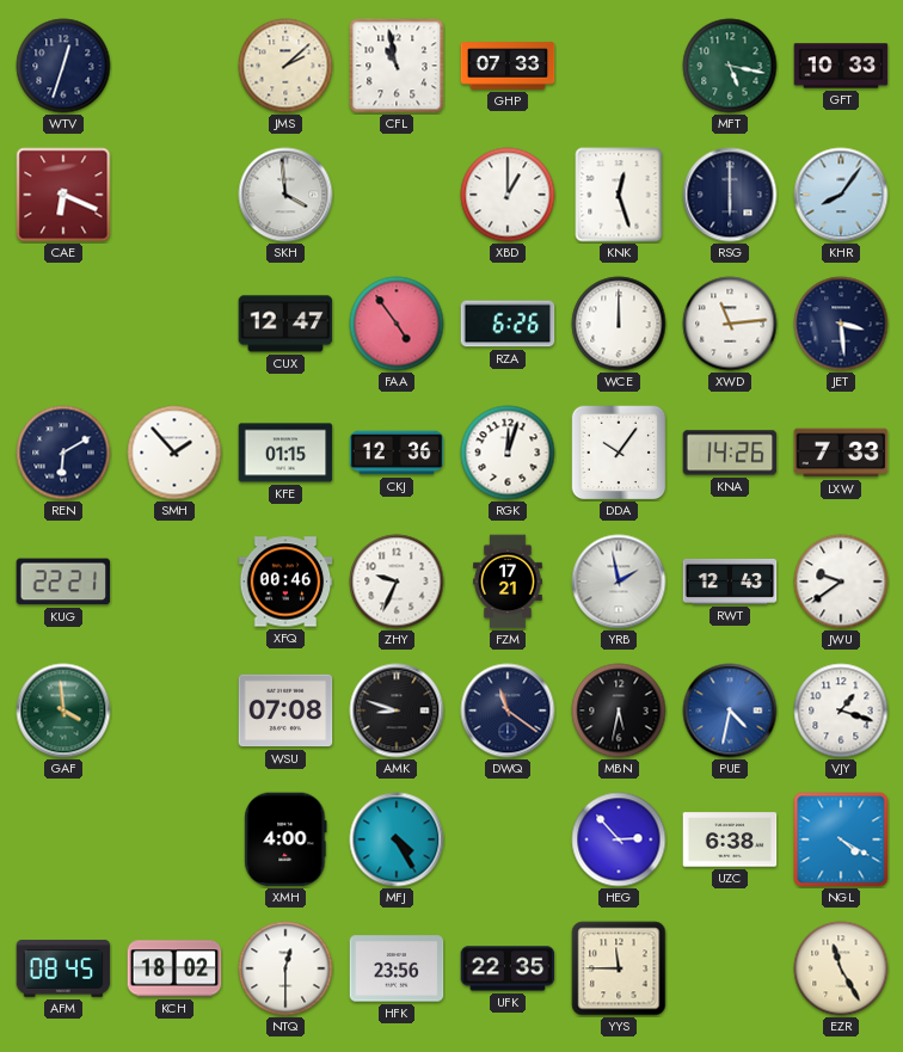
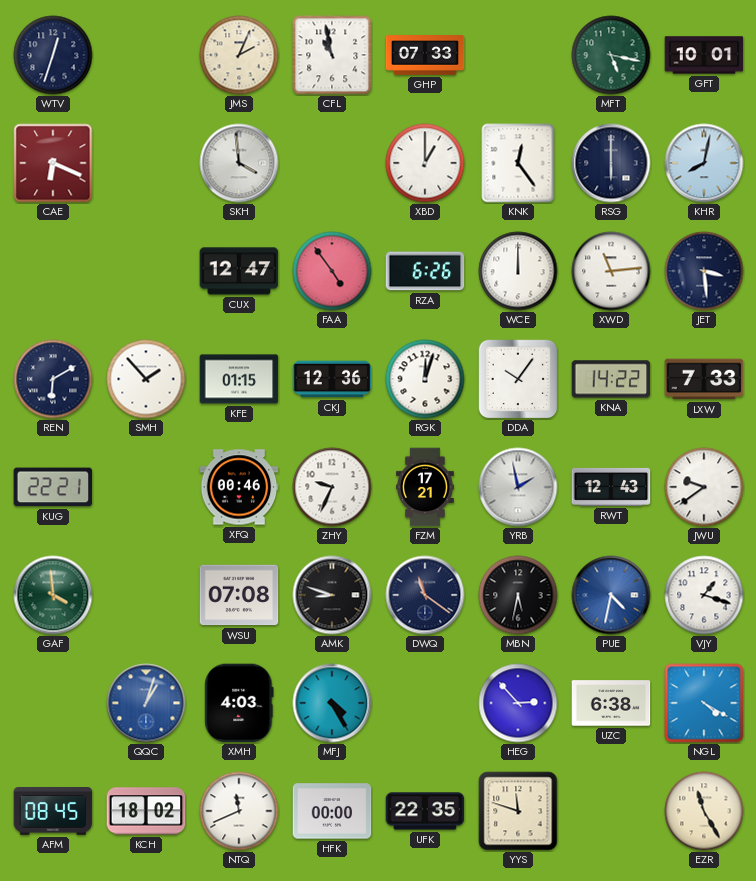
JMS: 2:08 -> 2:04 (239, 55)
GFT: 10:33 -> 10:01 (704, 55)
KNK: 12:27 -> 12:24 (518, 163)
KHR: 8:06 -> 8:02 (704, 163)
KNA: 14:26 -> 14:22 (611, 379)
QQC: none -> 1:03 (146, 703)
XMH: 4:00 -> 4:03 (239, 703)
NTQ: 12:30 -> 11:41 (239, 811)
HFK: 23:56 -> 00:00 (332, 811)
YYS: 11:45 -> 11:48 (518, 811)
